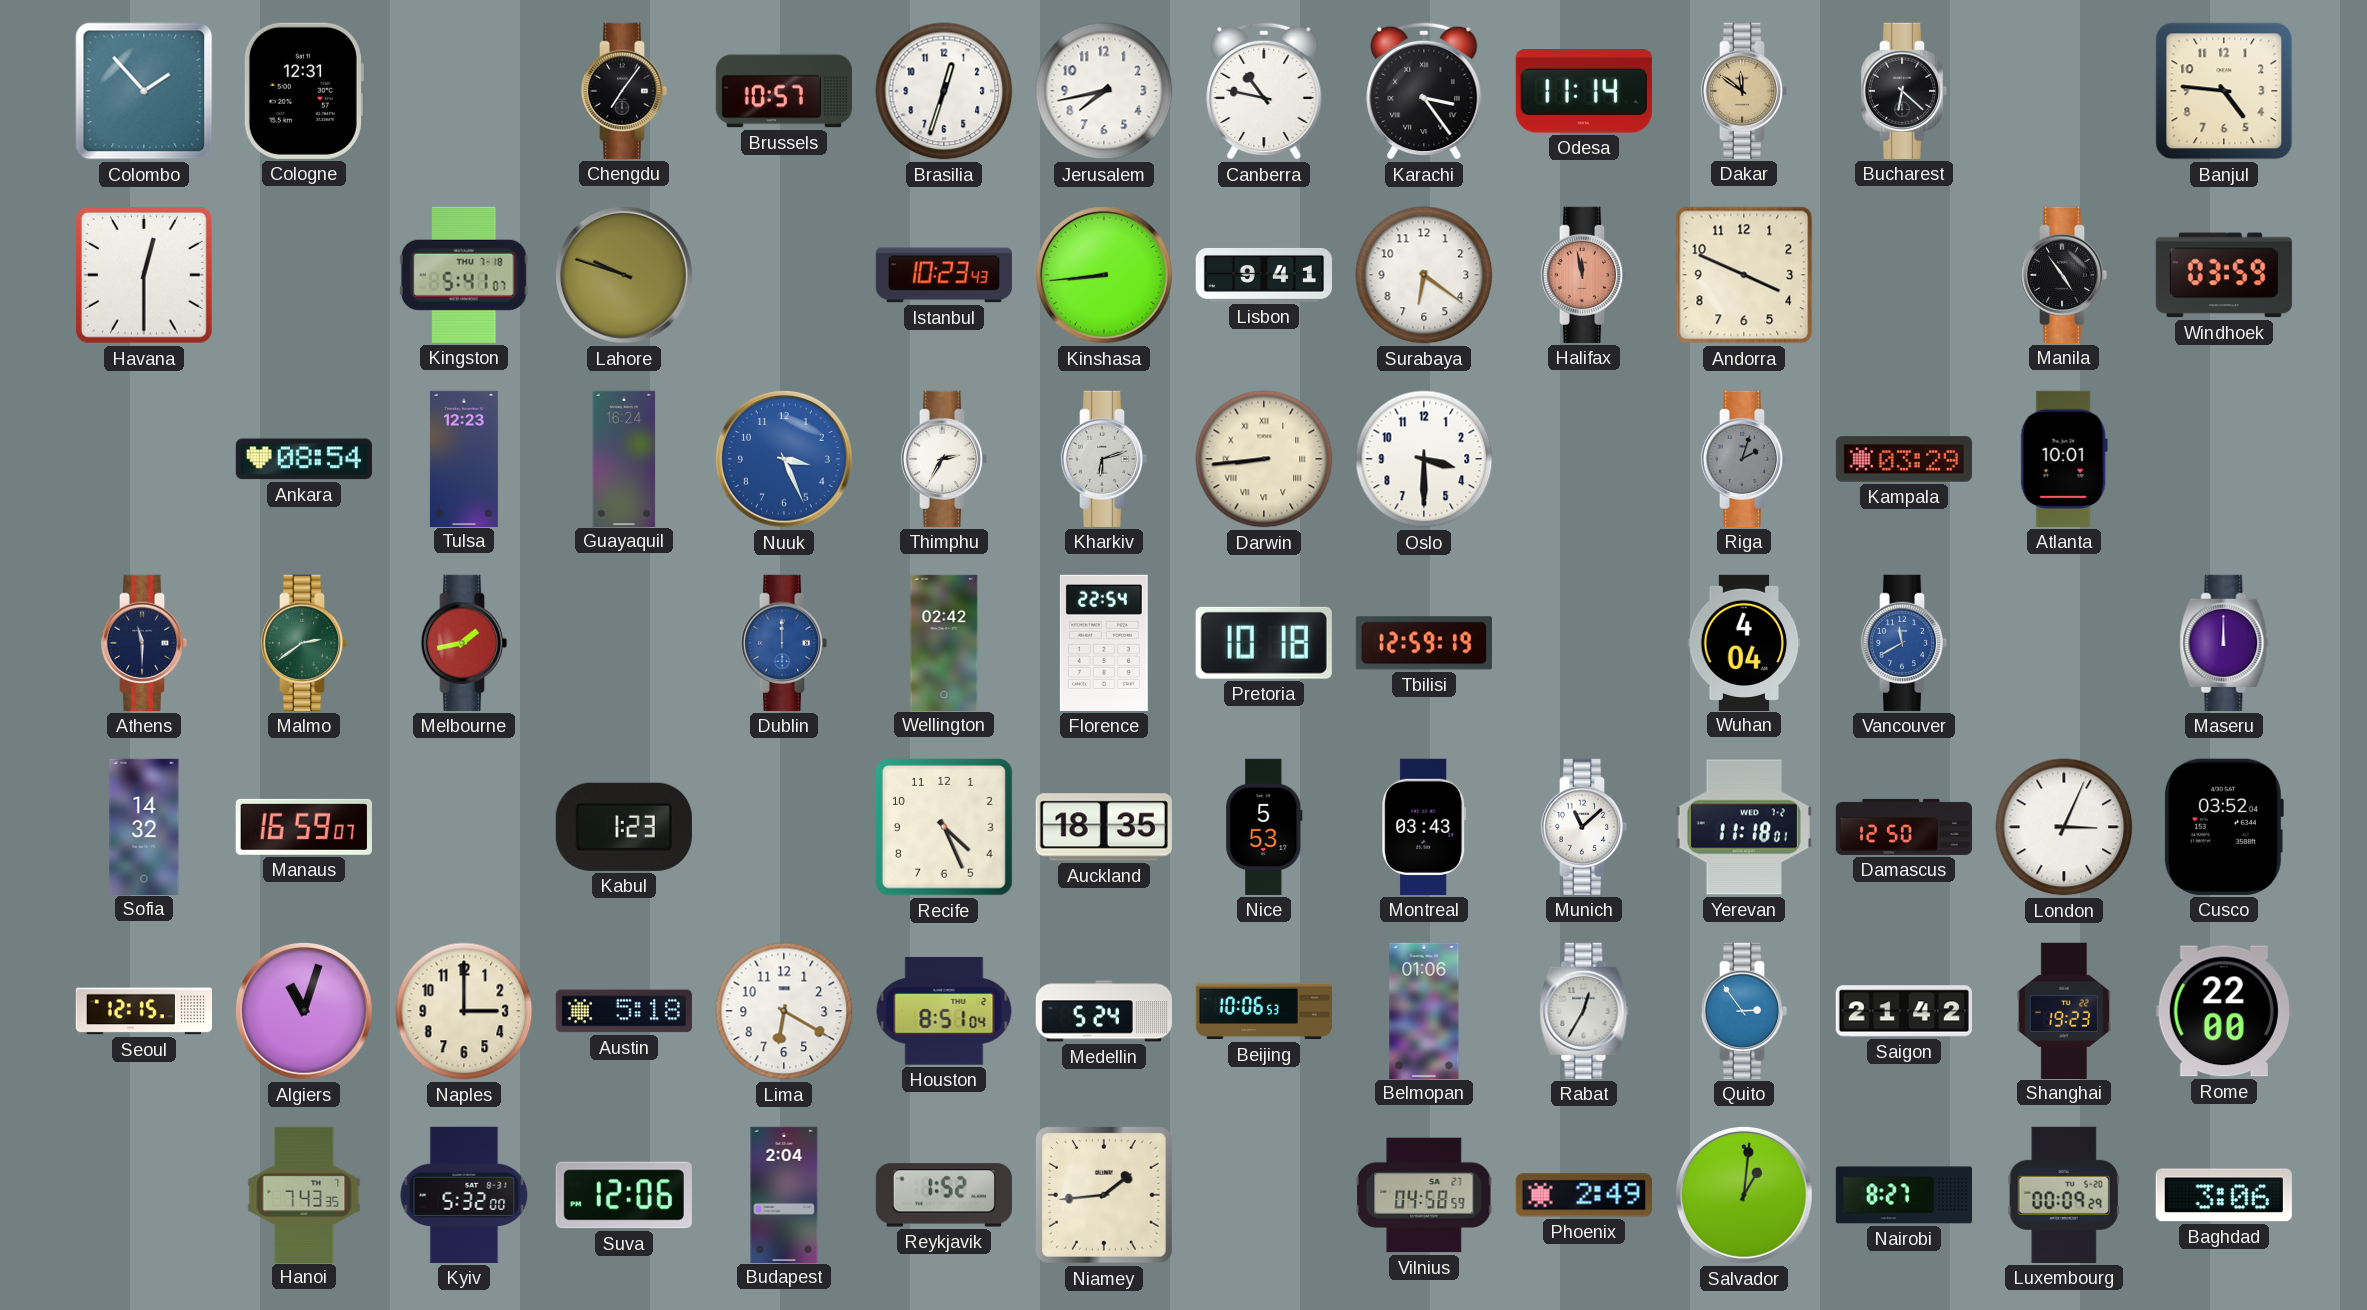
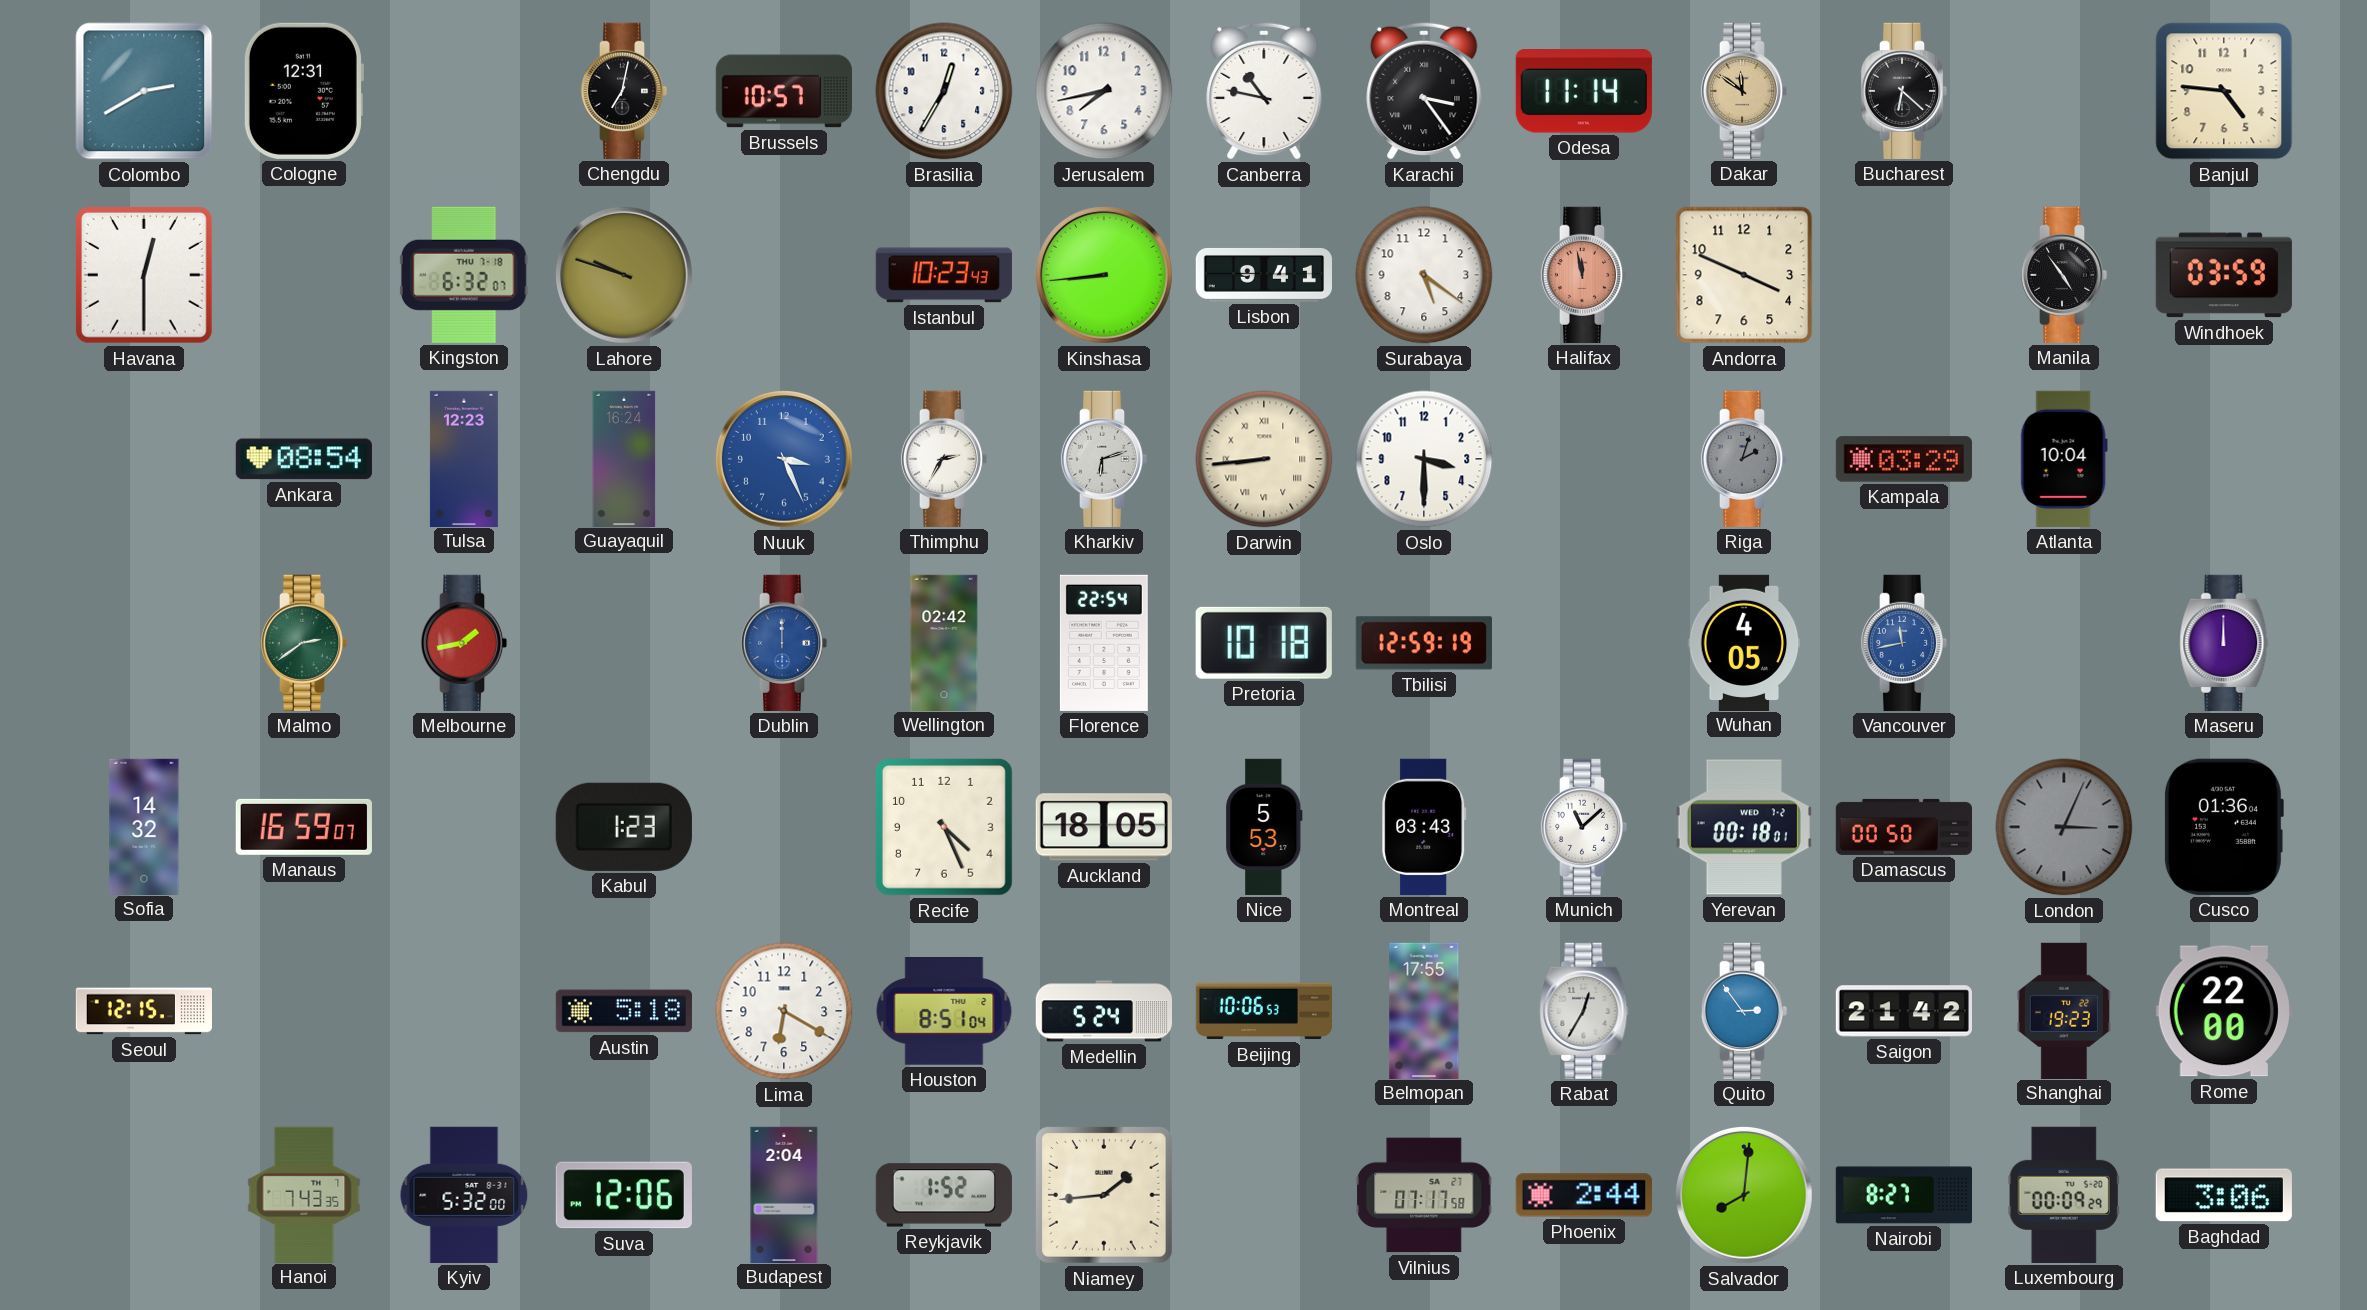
Colombo: 1:53 -> 2:40 (144, 91)
Chengdu: 7:06 -> 7:02 (624, 91)
Brasilia: 12:33 -> 12:35 (944, 91)
Kingston: 5:41 -> 6:32 (464, 275)
Surabaya: 6:21 -> 5:21 (1424, 275)
Atlanta: 10:01 -> 10:04 (2064, 459)
Athens: 11:30 -> none (144, 643)
Wuhan: 4:04 -> 4:05 (1744, 642)
Vancouver: 11:40 -> 11:43 (1904, 643)
Auckland: 18:35 -> 18:05 (1104, 827)
Yerevan: 11:18 -> 00:18 (1744, 827)
Damascus: 12:50 -> 00:50 (1903, 827)
London dial: white -> grey (2064, 827)
Cusco: 03:52 -> 01:36 (2223, 827)
Algiers: 11:03 -> none (304, 1011)
Naples: 3:00 -> none (464, 1011)
Belmopan: 01:06 -> 17:55 (1424, 1010)
Vilnius: 04:58 -> 07:17 (1425, 1195)
Phoenix: 2:49 -> 2:44 (1584, 1195)
Salvador: 1:01 -> 8:01 (1744, 1195)
